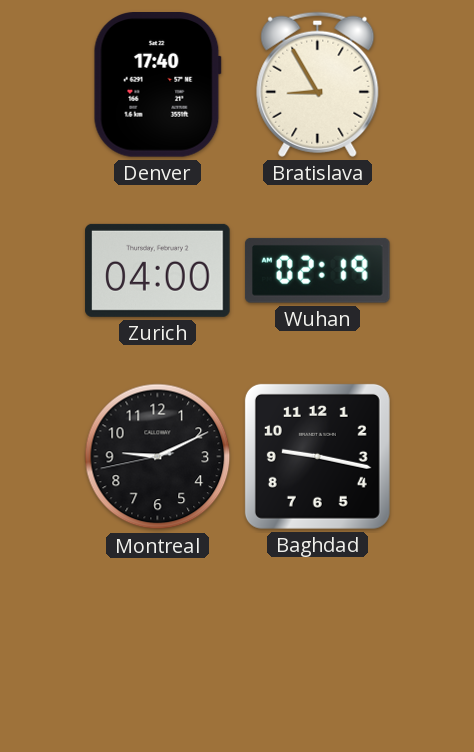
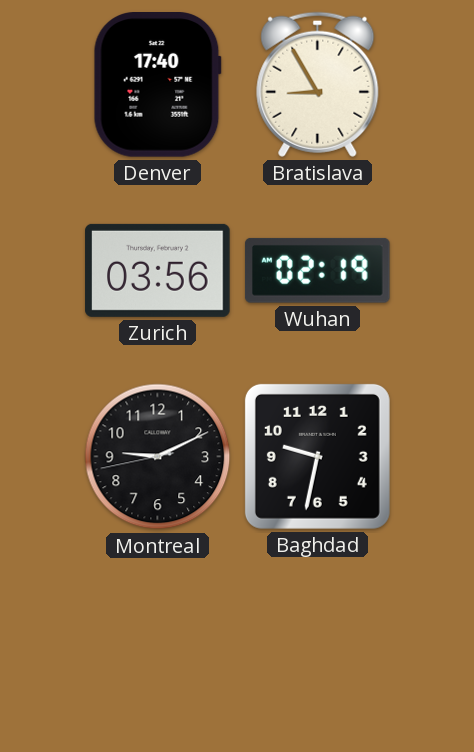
Zurich: 04:00 -> 03:56 (158, 270)
Baghdad: 9:17 -> 9:32 (317, 456)
